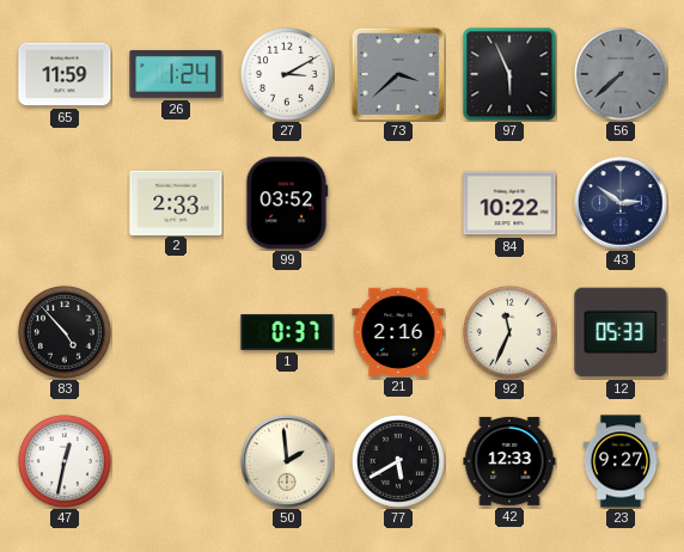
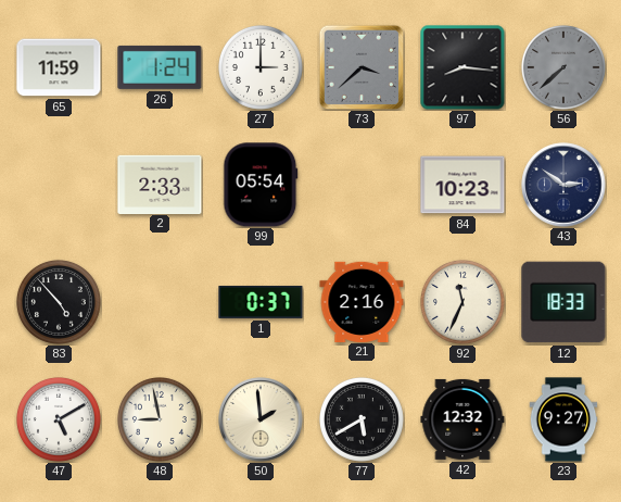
27: 3:10 -> 3:00 (261, 67)
97: 5:56 -> 8:16 (462, 67)
99: 03:52 -> 05:54 (261, 185)
84: 10:22 -> 10:23 (462, 185)
12: 05:33 -> 18:33 (563, 302)
47: 12:32 -> 5:10 (59, 419)
48: none -> 8:58 (160, 419)
42: 12:33 -> 12:32 (462, 419)
